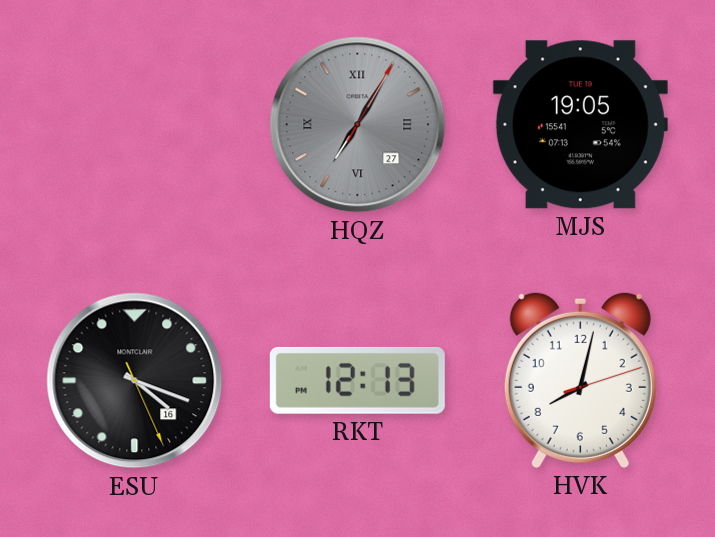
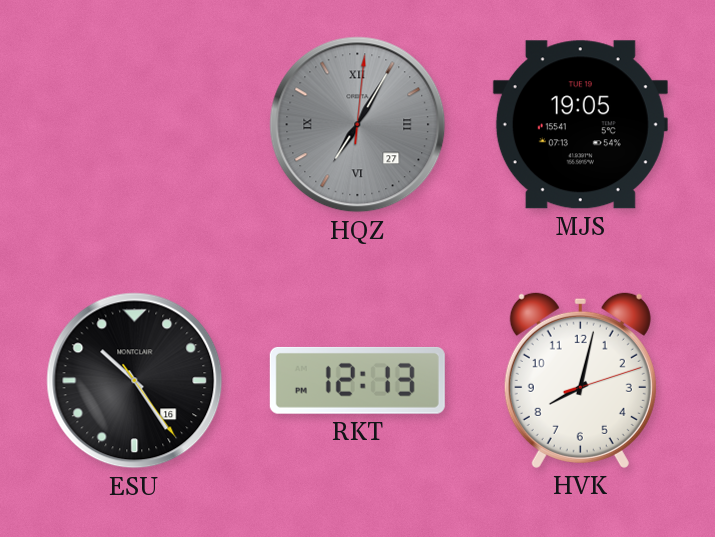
HQZ: 7:05:05 -> 7:05:01 (358, 125)
ESU: 4:18 -> 10:24 (135, 381)
